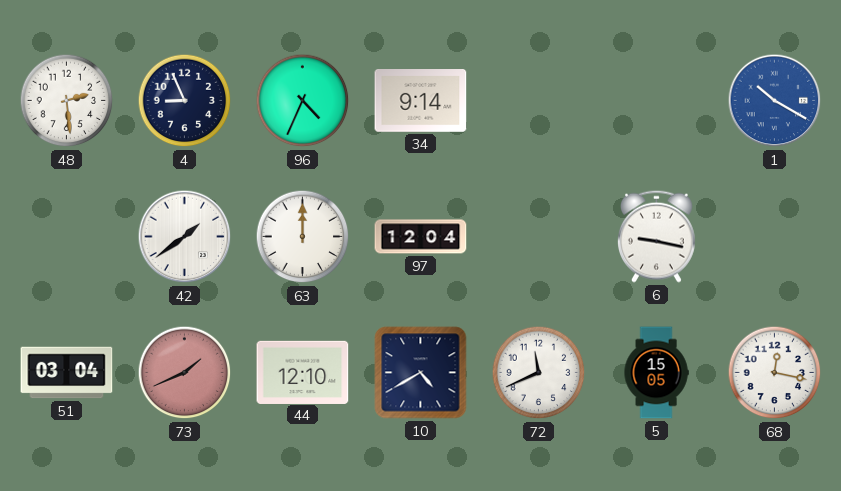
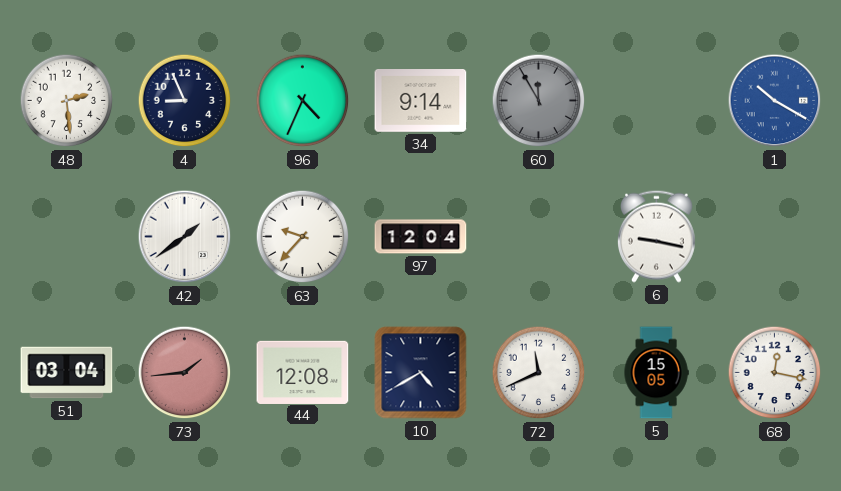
60: none -> 11:55 (539, 101)
63: 12:00 -> 9:37 (303, 237)
73: 1:41 -> 1:44 (185, 373)
44: 12:10 -> 12:08 (303, 372)
